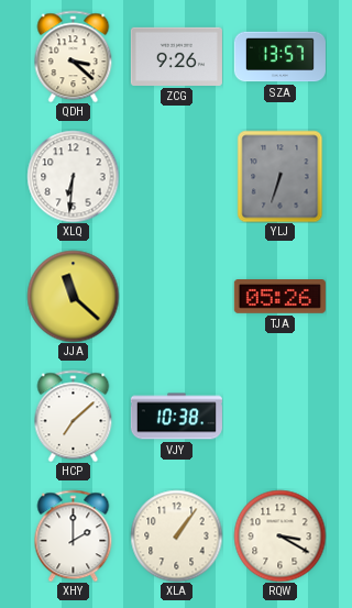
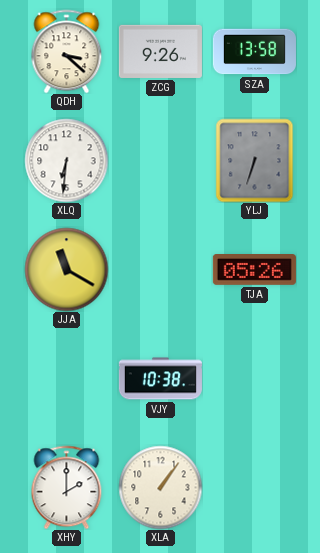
SZA: 13:57 -> 13:58 (254, 52)
JJA: 11:22 -> 11:20 (66, 269)
HCP: 7:08 -> none (74, 416)
RQW: 3:20 -> none (279, 535)
